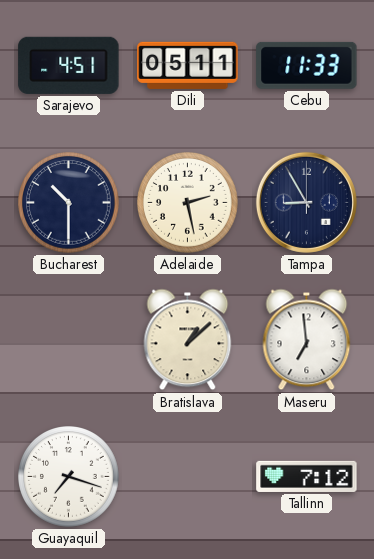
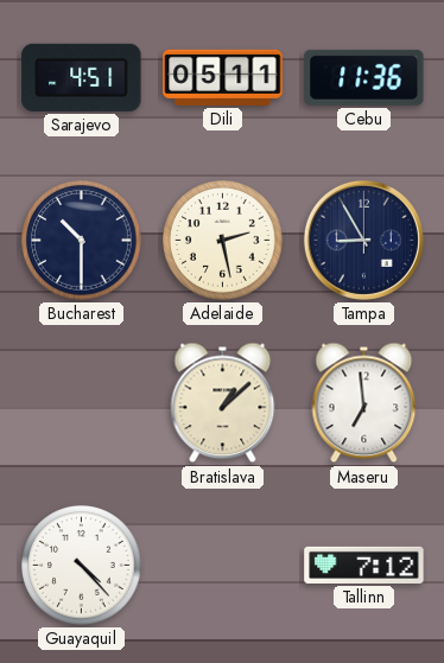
Cebu: 11:33 -> 11:36 (364, 77)
Guayaquil: 7:18 -> 4:23 (82, 566)
